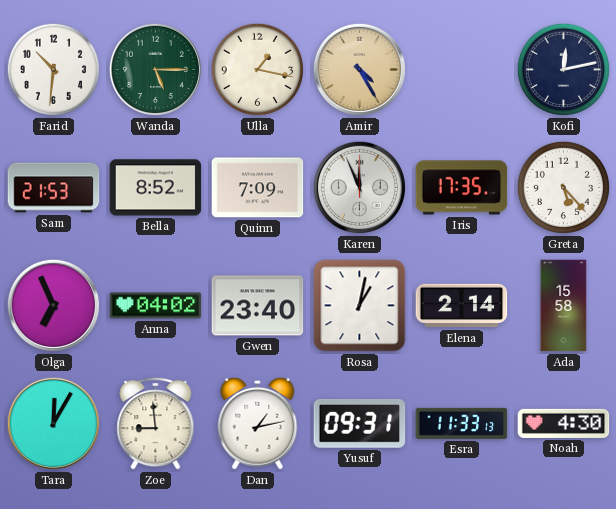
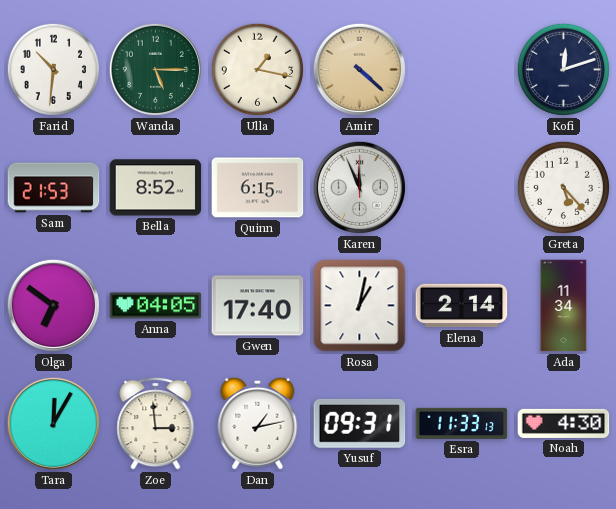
Amir: 4:25 -> 4:22 (359, 69)
Kofi: 12:13 -> 12:12 (563, 69)
Quinn: 7:09 -> 6:15 (258, 188)
Iris: 17:35 -> none (462, 188)
Olga: 6:56 -> 6:51 (53, 305)
Anna: 04:02 -> 04:05 (156, 306)
Gwen: 23:40 -> 17:40 (258, 306)
Ada: 15:58 -> 11:34 (564, 306)
Zoe: 8:59 -> 2:59 (156, 423)
